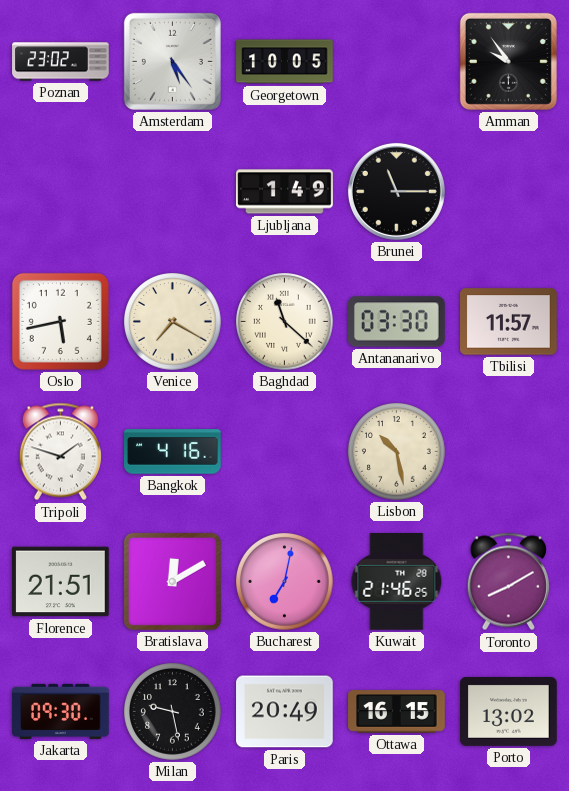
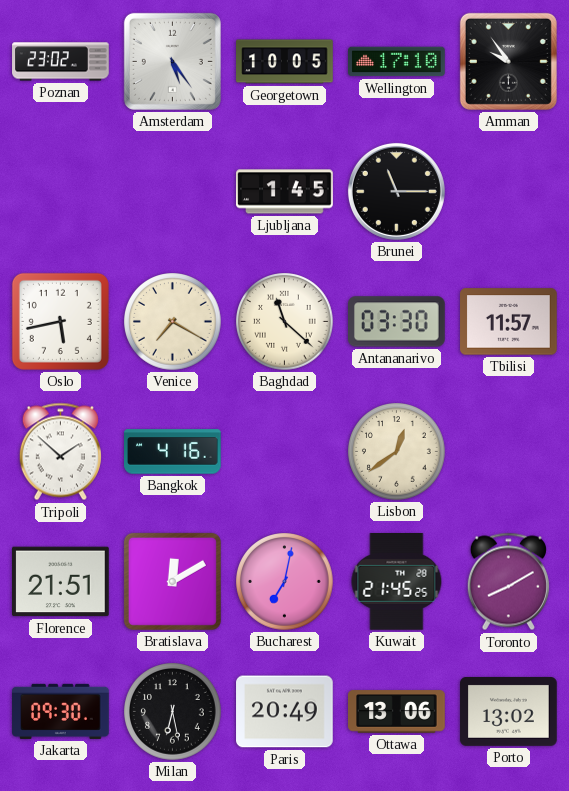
Wellington: none -> 17:10 (397, 62)
Ljubljana: 1:49 -> 1:45 (285, 192)
Tripoli: 1:48 -> 1:52 (60, 452)
Lisbon: 10:28 -> 12:39 (397, 452)
Kuwait: 21:46 -> 21:45 (397, 582)
Milan: 9:28 -> 6:28 (173, 712)
Ottawa: 16:15 -> 13:06 (397, 712)
